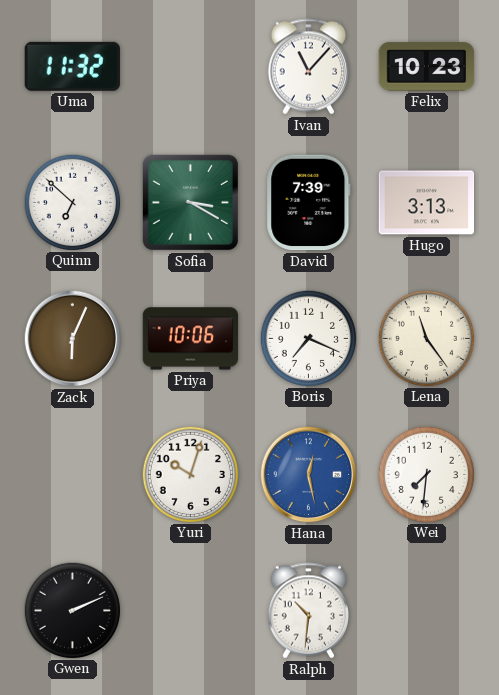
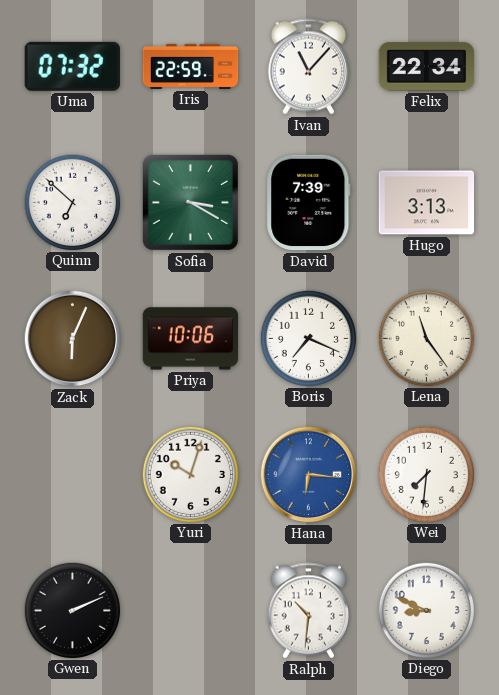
Uma: 11:32 -> 07:32 (72, 66)
Iris: none -> 22:59 (191, 66)
Felix: 10:23 -> 22:34 (427, 67)
Hana: 12:28 -> 6:16 (309, 475)
Diego: none -> 8:49 (426, 610)
